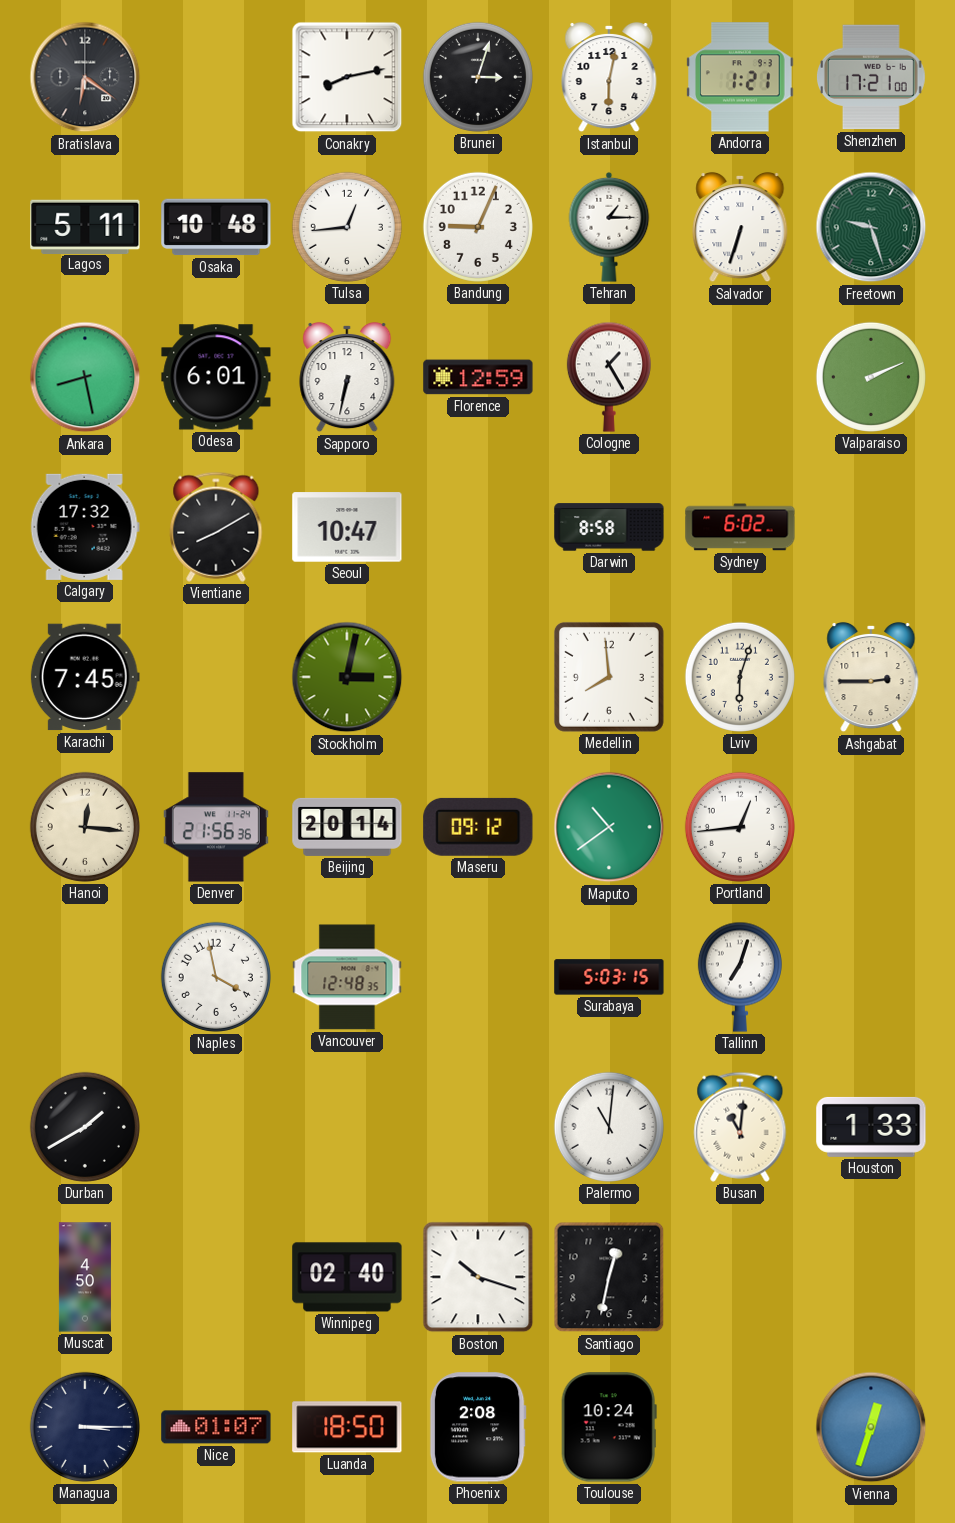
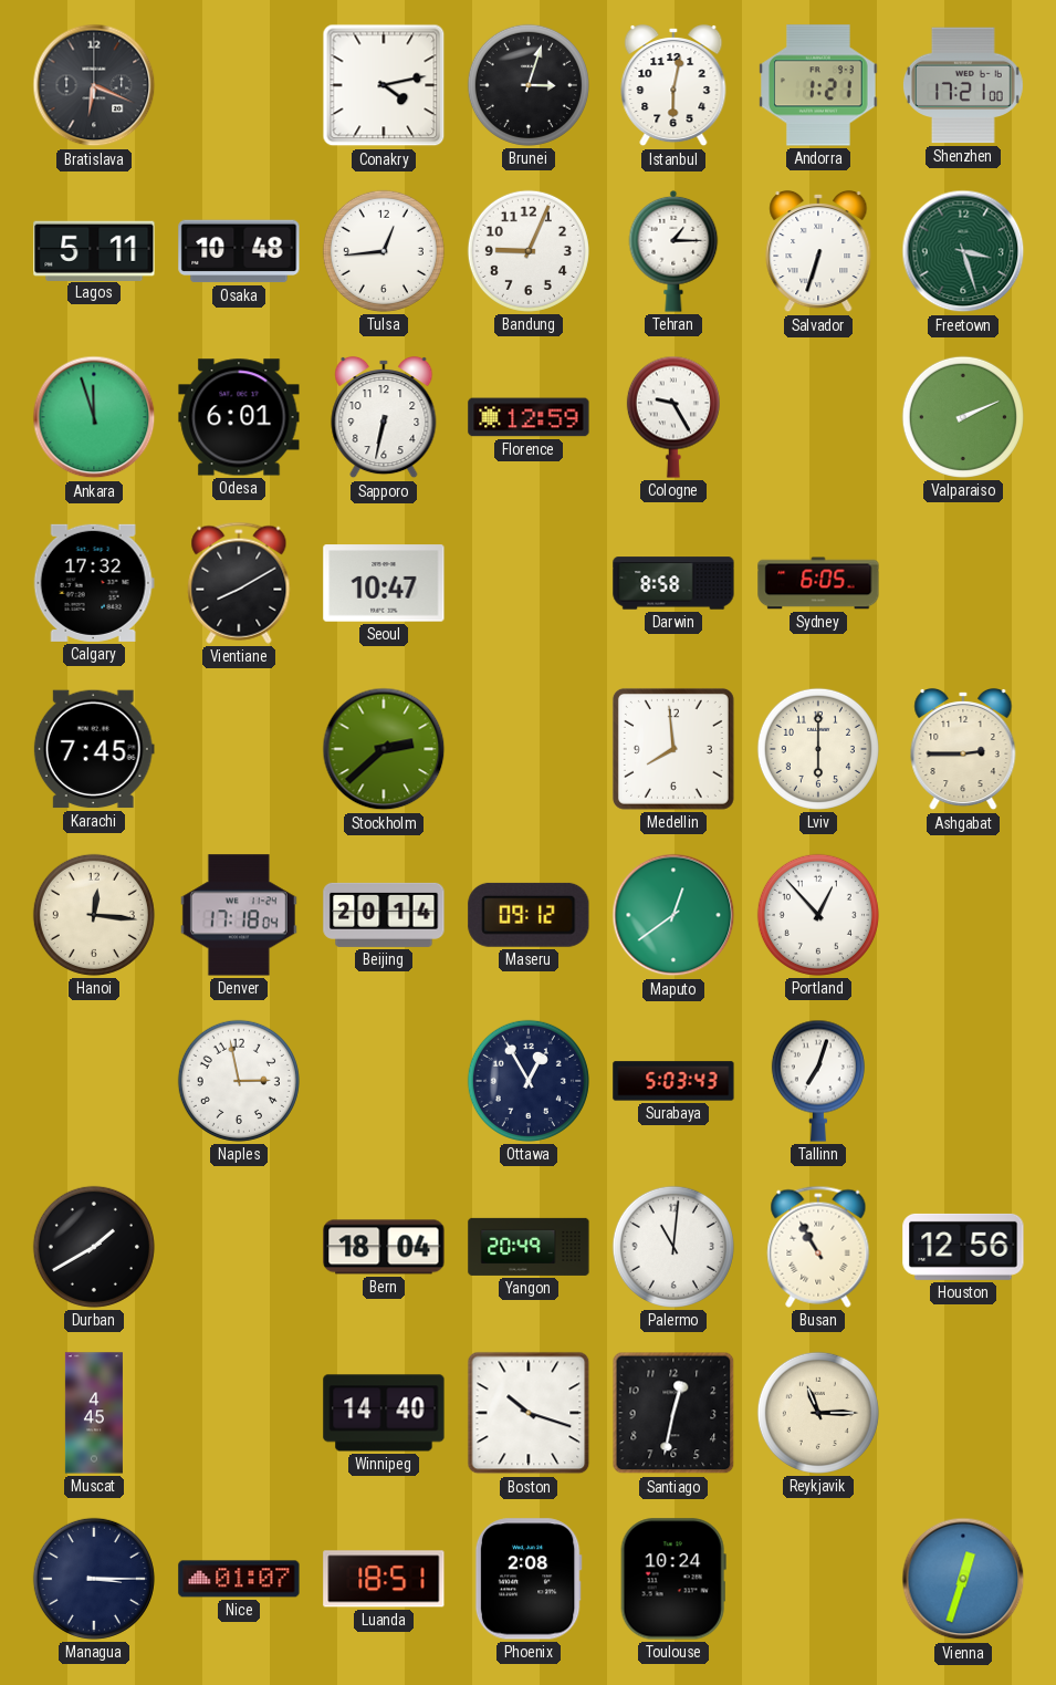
Bratislava: 6:21 -> 6:19 (94, 85)
Conakry: 8:13 -> 4:13 (384, 85)
Freetown: 9:27 -> 3:27 (963, 251)
Ankara: 8:28 -> 11:57 (94, 417)
Cologne: 1:25 -> 9:25 (673, 417)
Sydney: 6:02 -> 6:05 (818, 583)
Stockholm: 3:02 -> 2:38 (384, 749)
Lviv: 6:03 -> 6:00 (818, 749)
Denver: 21:56 -> 17:18 (239, 915)
Maputo: 10:39 -> 12:39 (673, 915)
Portland: 12:44 -> 12:53 (818, 915)
Naples: 3:58 -> 2:58 (239, 1081)
Vancouver: 12:48 -> none (347, 977)
Ottawa: none -> 12:55 (529, 1081)
Surabaya: 5:03:15 -> 5:03:43 (673, 1081)
Bern: none -> 18:04 (384, 1247)
Yangon: none -> 20:49 (529, 1247)
Busan: 11:01 -> 10:55 (818, 1247)
Houston: 1:33 -> 12:56 (963, 1247)
Muscat: 4:50 -> 4:45 (94, 1413)
Winnipeg: 02:40 -> 14:40 (384, 1413)
Reykjavik: none -> 11:15 (818, 1413)
Luanda: 18:50 -> 18:51 (384, 1579)
